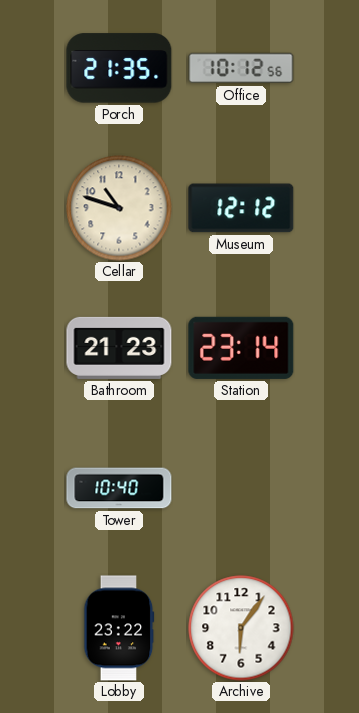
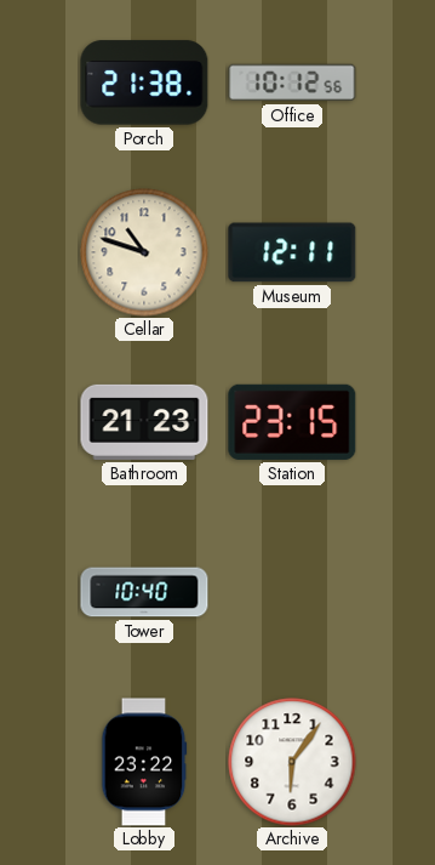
Porch: 21:35 -> 21:38 (144, 82)
Museum: 12:12 -> 12:11 (292, 252)
Station: 23:14 -> 23:15 (292, 422)
